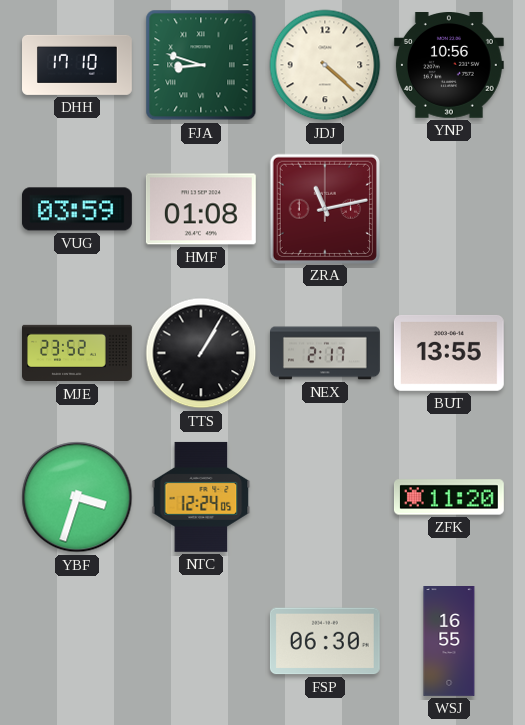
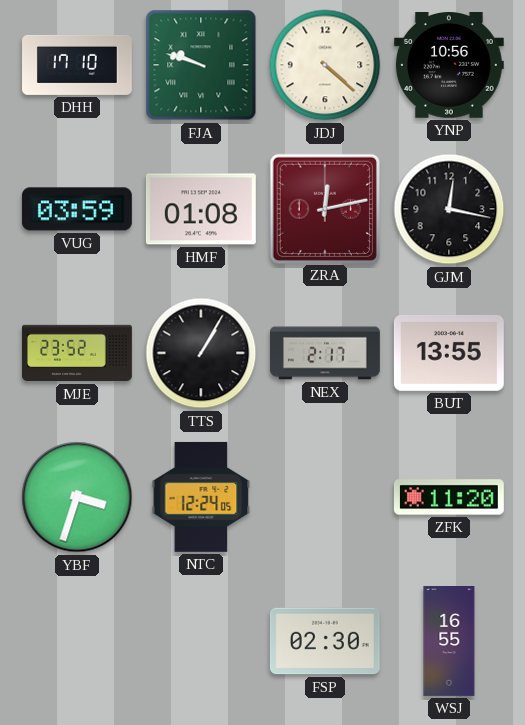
FJA: 8:48 -> 9:48 (201, 65)
ZRA: 11:13 -> 12:13 (324, 208)
GJM: none -> 12:17 (449, 209)
FSP: 06:30 -> 02:30 (325, 641)
